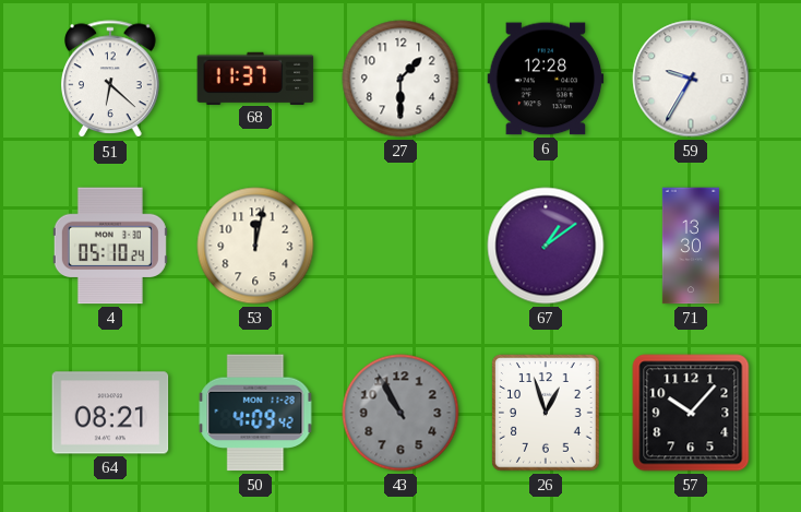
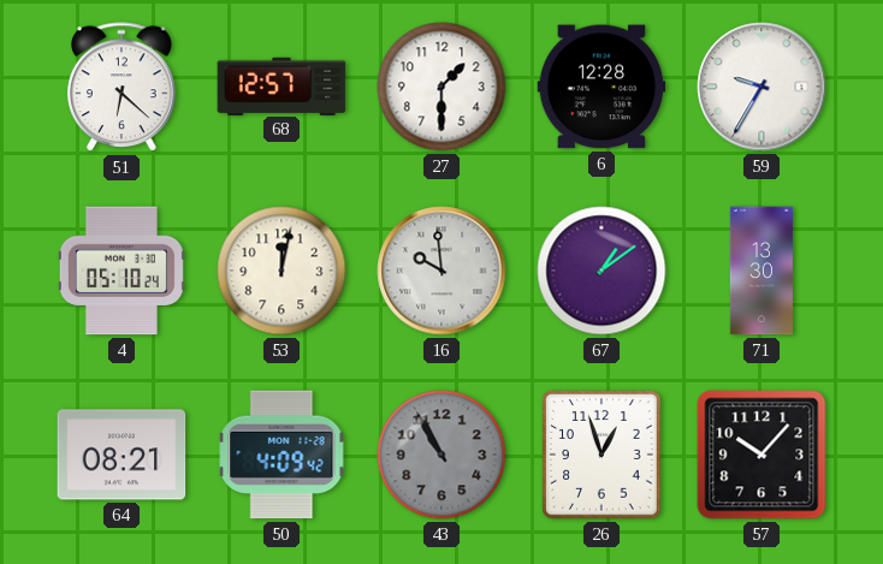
68: 11:37 -> 12:57 (282, 85)
16: none -> 9:59 (441, 271)
